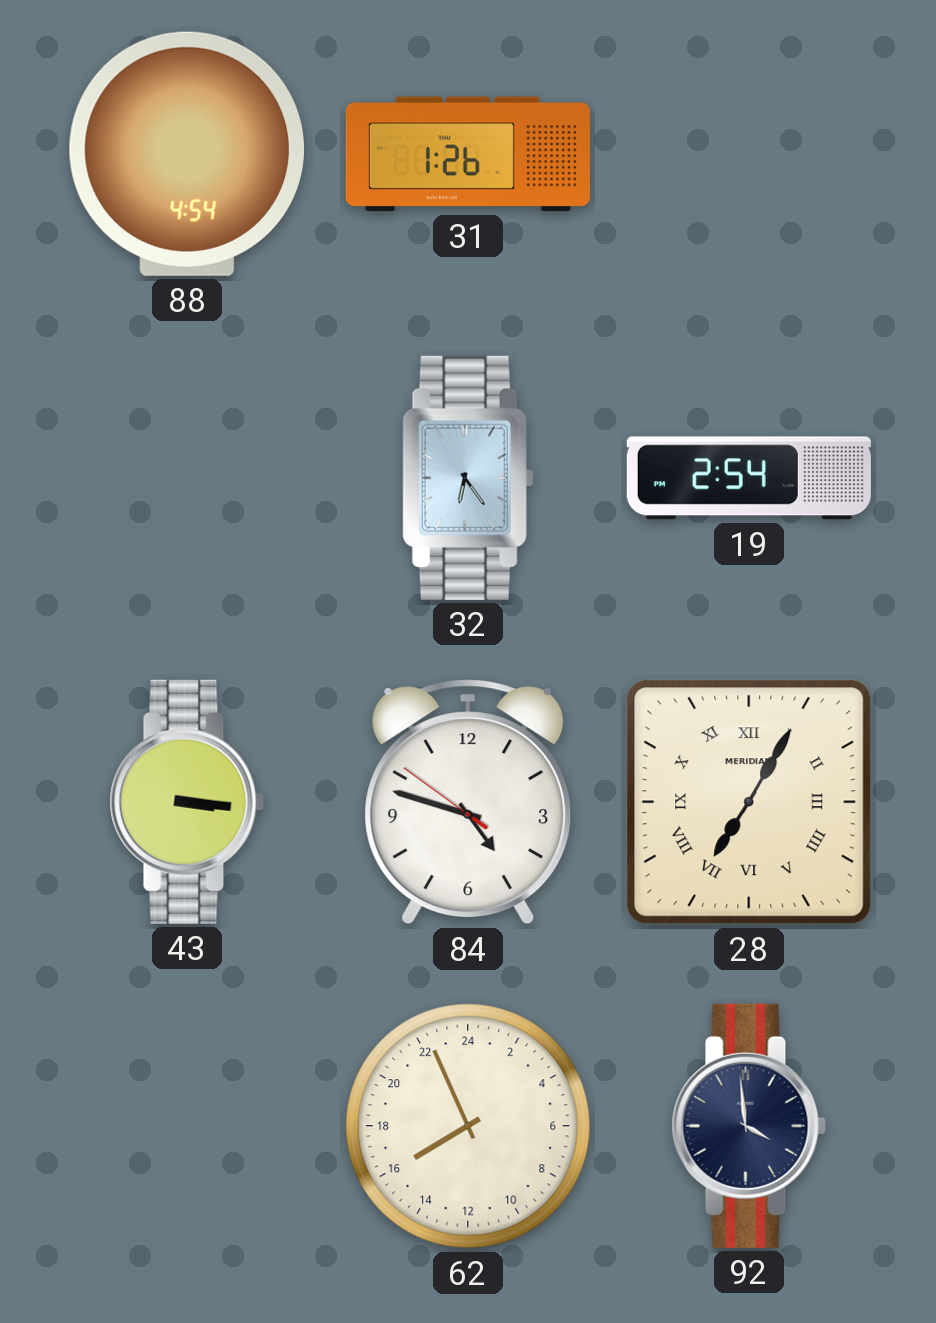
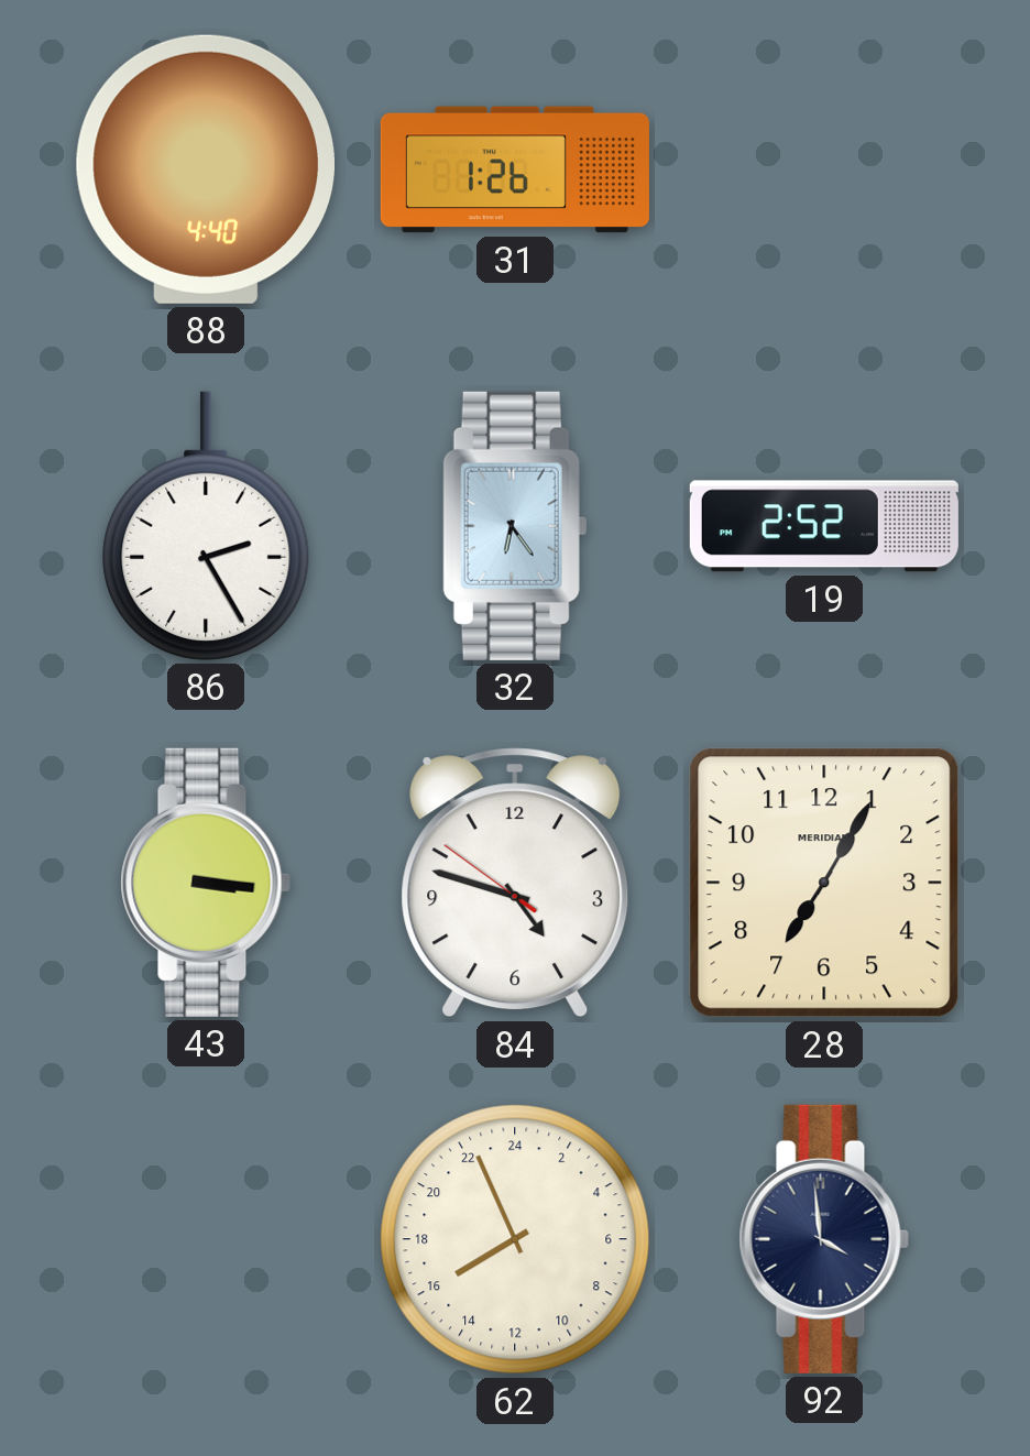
88: 4:54 -> 4:40 (206, 169)
86: none -> 2:25 (206, 526)
19: 2:54 -> 2:52 (824, 526)
28 numerals: Roman -> Arabic (824, 883)
